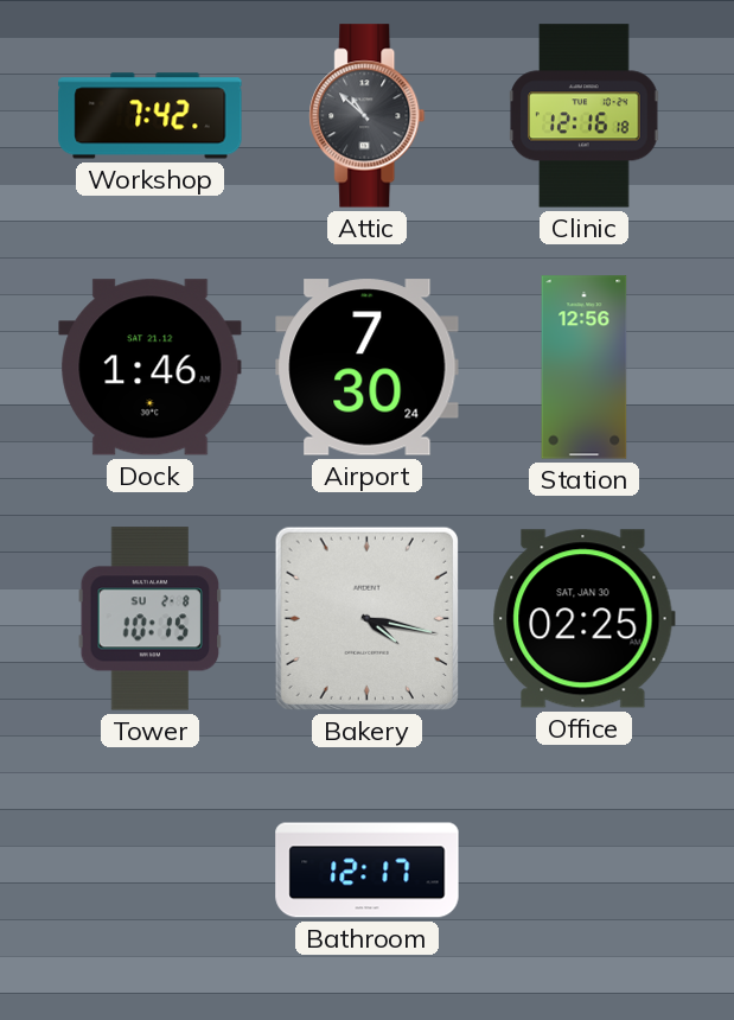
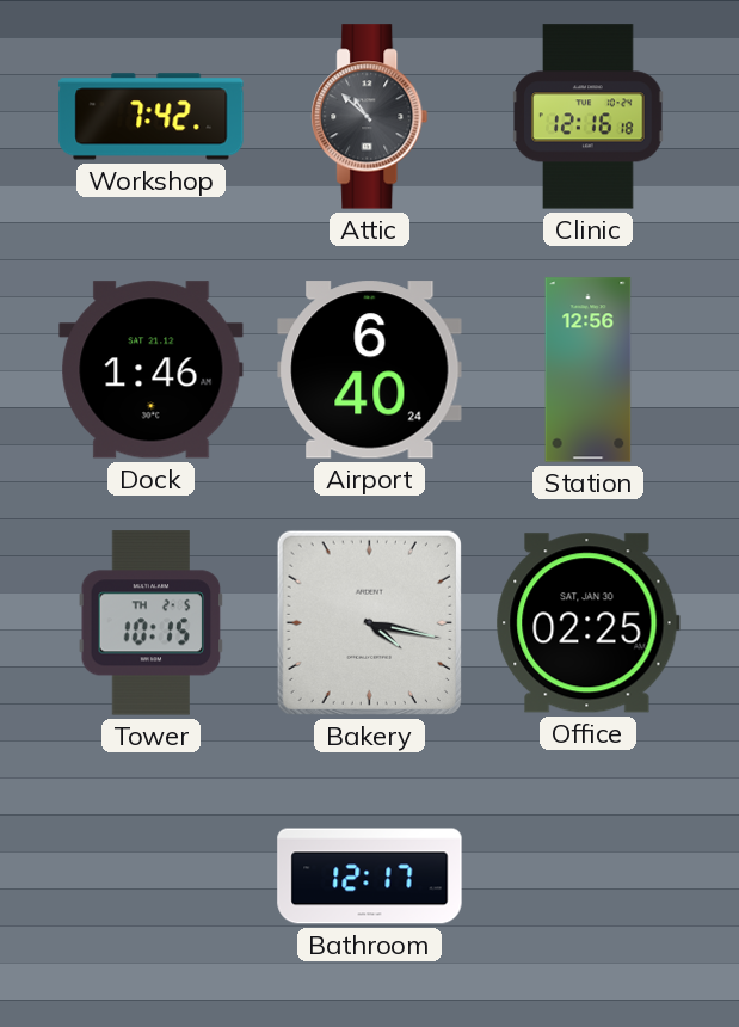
Airport: 7:30 -> 6:40 (370, 370)
Tower date: SU 2-8 -> TH 2-5 (152, 623)
